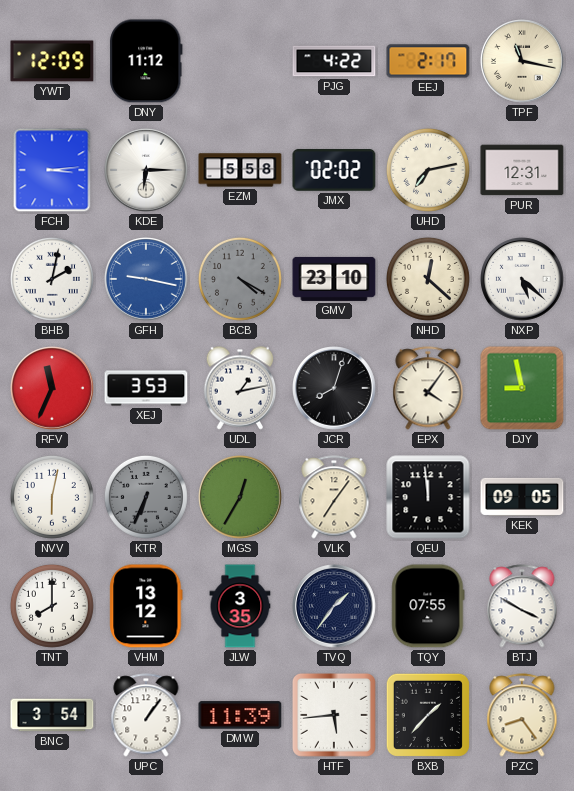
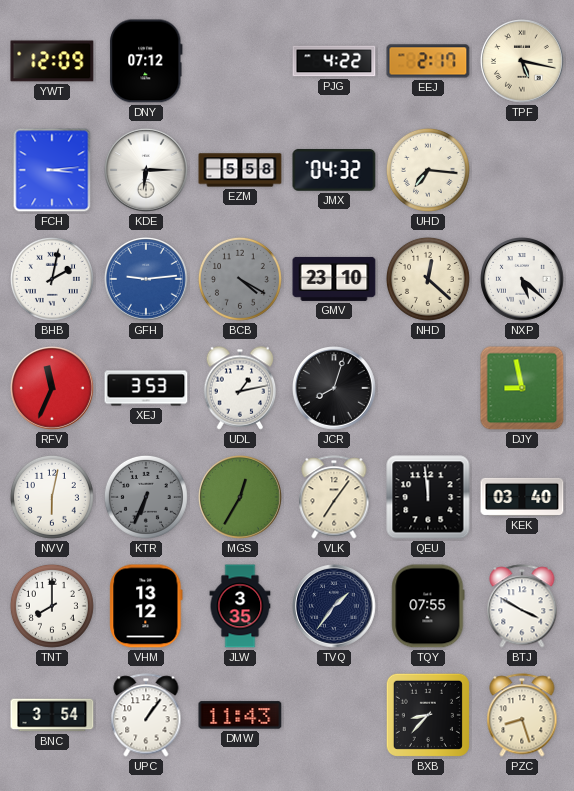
DNY: 11:12 -> 07:12 (146, 61)
TPF: 11:17 -> 5:17 (523, 62)
JMX: 02:02 -> 04:32 (334, 170)
UHD: 7:13 -> 7:16 (428, 170)
PUR: 12:31 -> none (522, 170)
GFH: 9:17 -> 9:14 (147, 280)
EPX: 4:06 -> none (428, 388)
KEK: 09:05 -> 03:40 (522, 497)
DMW: 11:39 -> 11:43 (240, 715)
HTF: 5:44 -> none (334, 715)
BXB: 1:37 -> 8:37 (428, 715)
PZC: 8:24 -> 8:27 (522, 715)
